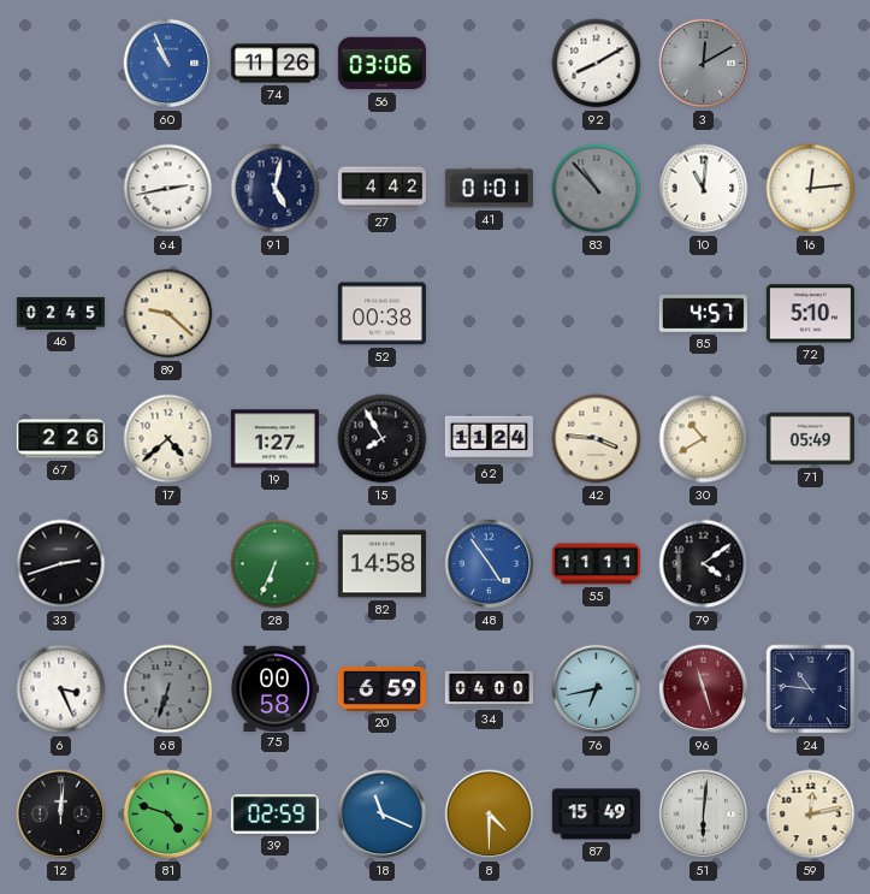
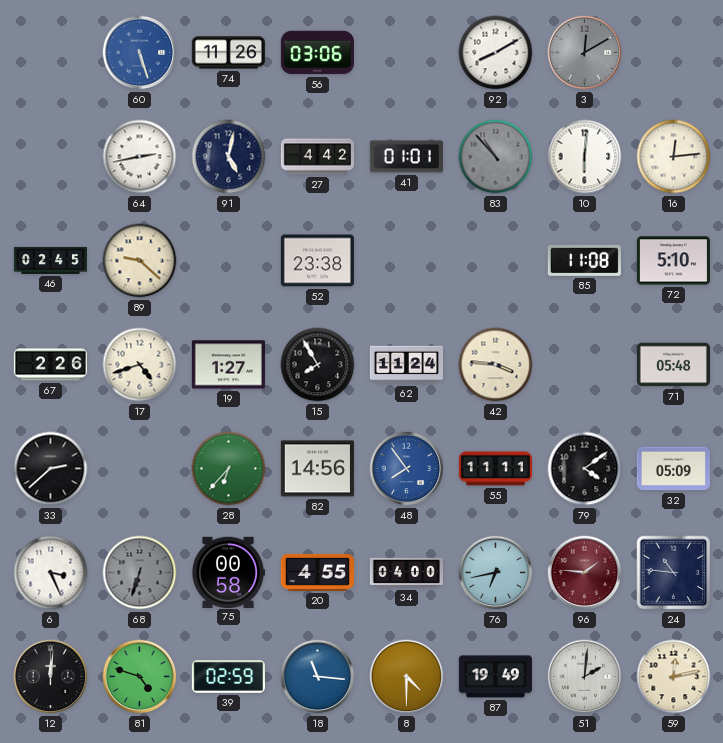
60: 10:56 -> 5:27 (140, 53)
10: 11:01 -> 6:01 (585, 157)
52: 00:38 -> 23:38 (317, 261)
85: 4:57 -> 11:08 (584, 260)
17: 4:38 -> 4:42 (140, 365)
30: 10:40 -> none (704, 439)
71: 05:49 -> 05:48 (673, 365)
33: 2:42 -> 2:38 (51, 469)
28: 6:34 -> 6:37 (229, 469)
82: 14:58 -> 14:56 (317, 469)
48: 4:54 -> 7:54 (407, 469)
32: none -> 05:09 (673, 469)
20: 6:59 -> 4:55 (317, 572)
96: 11:27 -> 1:46 (585, 573)
18: 11:19 -> 11:16 (318, 677)
87: 15:49 -> 19:49 (495, 677)
51: 6:01 -> 2:01 (585, 677)
